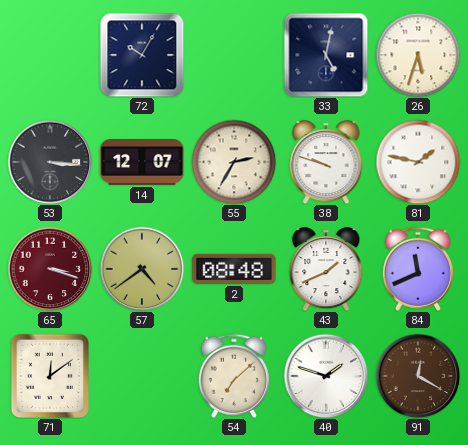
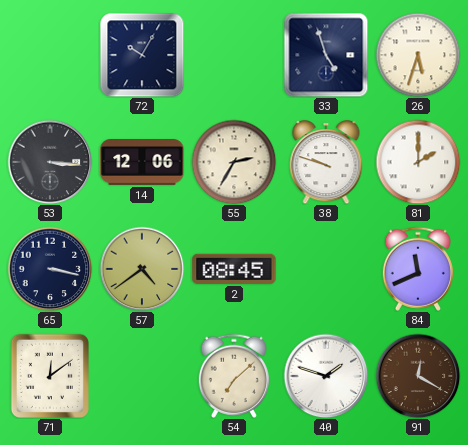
33: 5:02 -> 4:57 (326, 55)
14: 12:07 -> 12:06 (142, 163)
81: 1:47 -> 2:00 (418, 162)
65: 3:18 -> 3:17 (50, 269)
65 dial: burgundy -> navy (50, 269)
2: 08:48 -> 08:45 (234, 269)
43: 1:41 -> none (326, 270)
